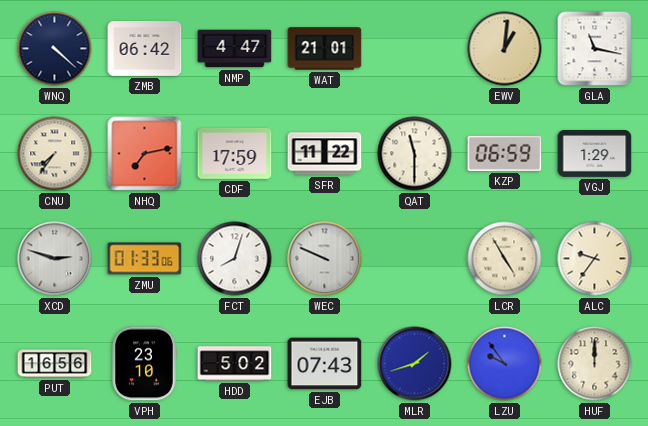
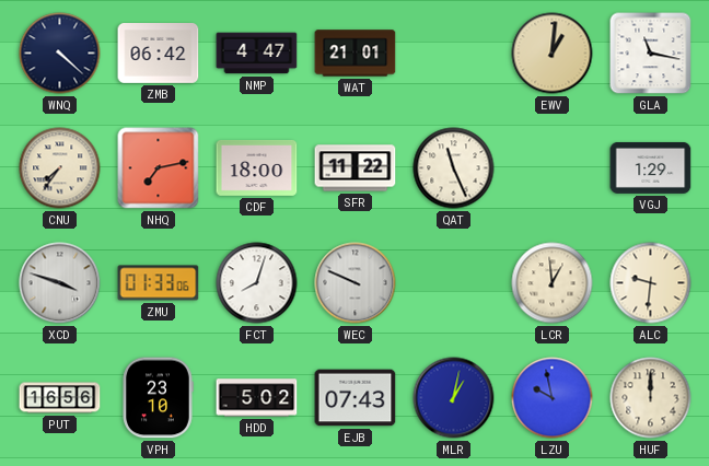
CDF: 17:59 -> 18:00 (257, 168)
QAT: 11:30 -> 11:26 (454, 168)
KZP: 06:59 -> none (505, 153)
XCD: 2:48 -> 3:48 (60, 283)
LCR: 4:55 -> 12:59 (553, 283)
ALC: 9:36 -> 9:31 (651, 283)
MLR: 1:42 -> 1:02 (454, 398)
LZU: 9:54 -> 9:58 (553, 398)
